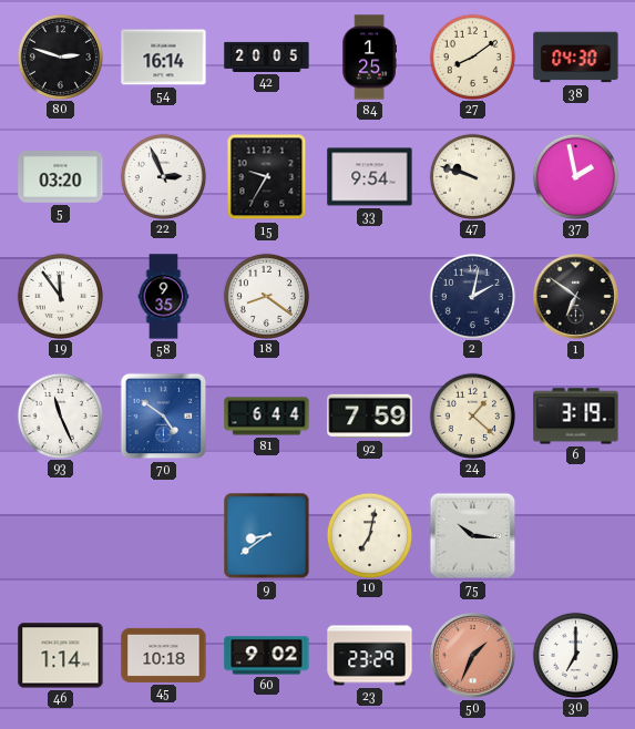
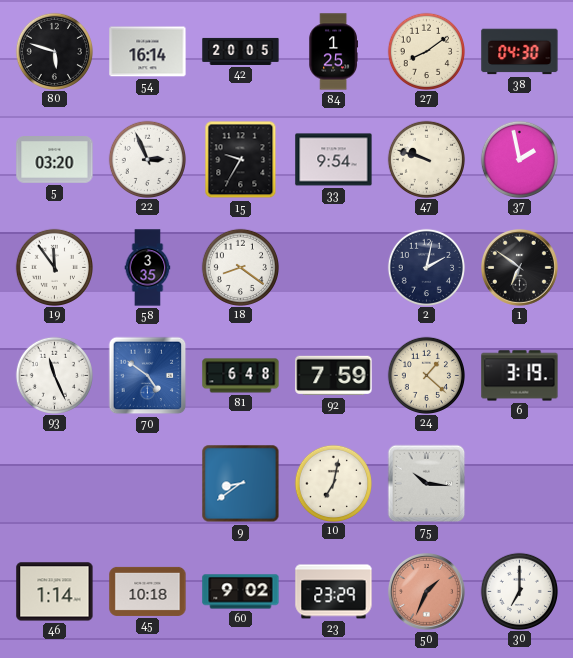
80: 2:48 -> 5:48 (54, 51)
58: 9:35 -> 3:35 (148, 268)
81: 6:44 -> 6:48 (241, 376)
